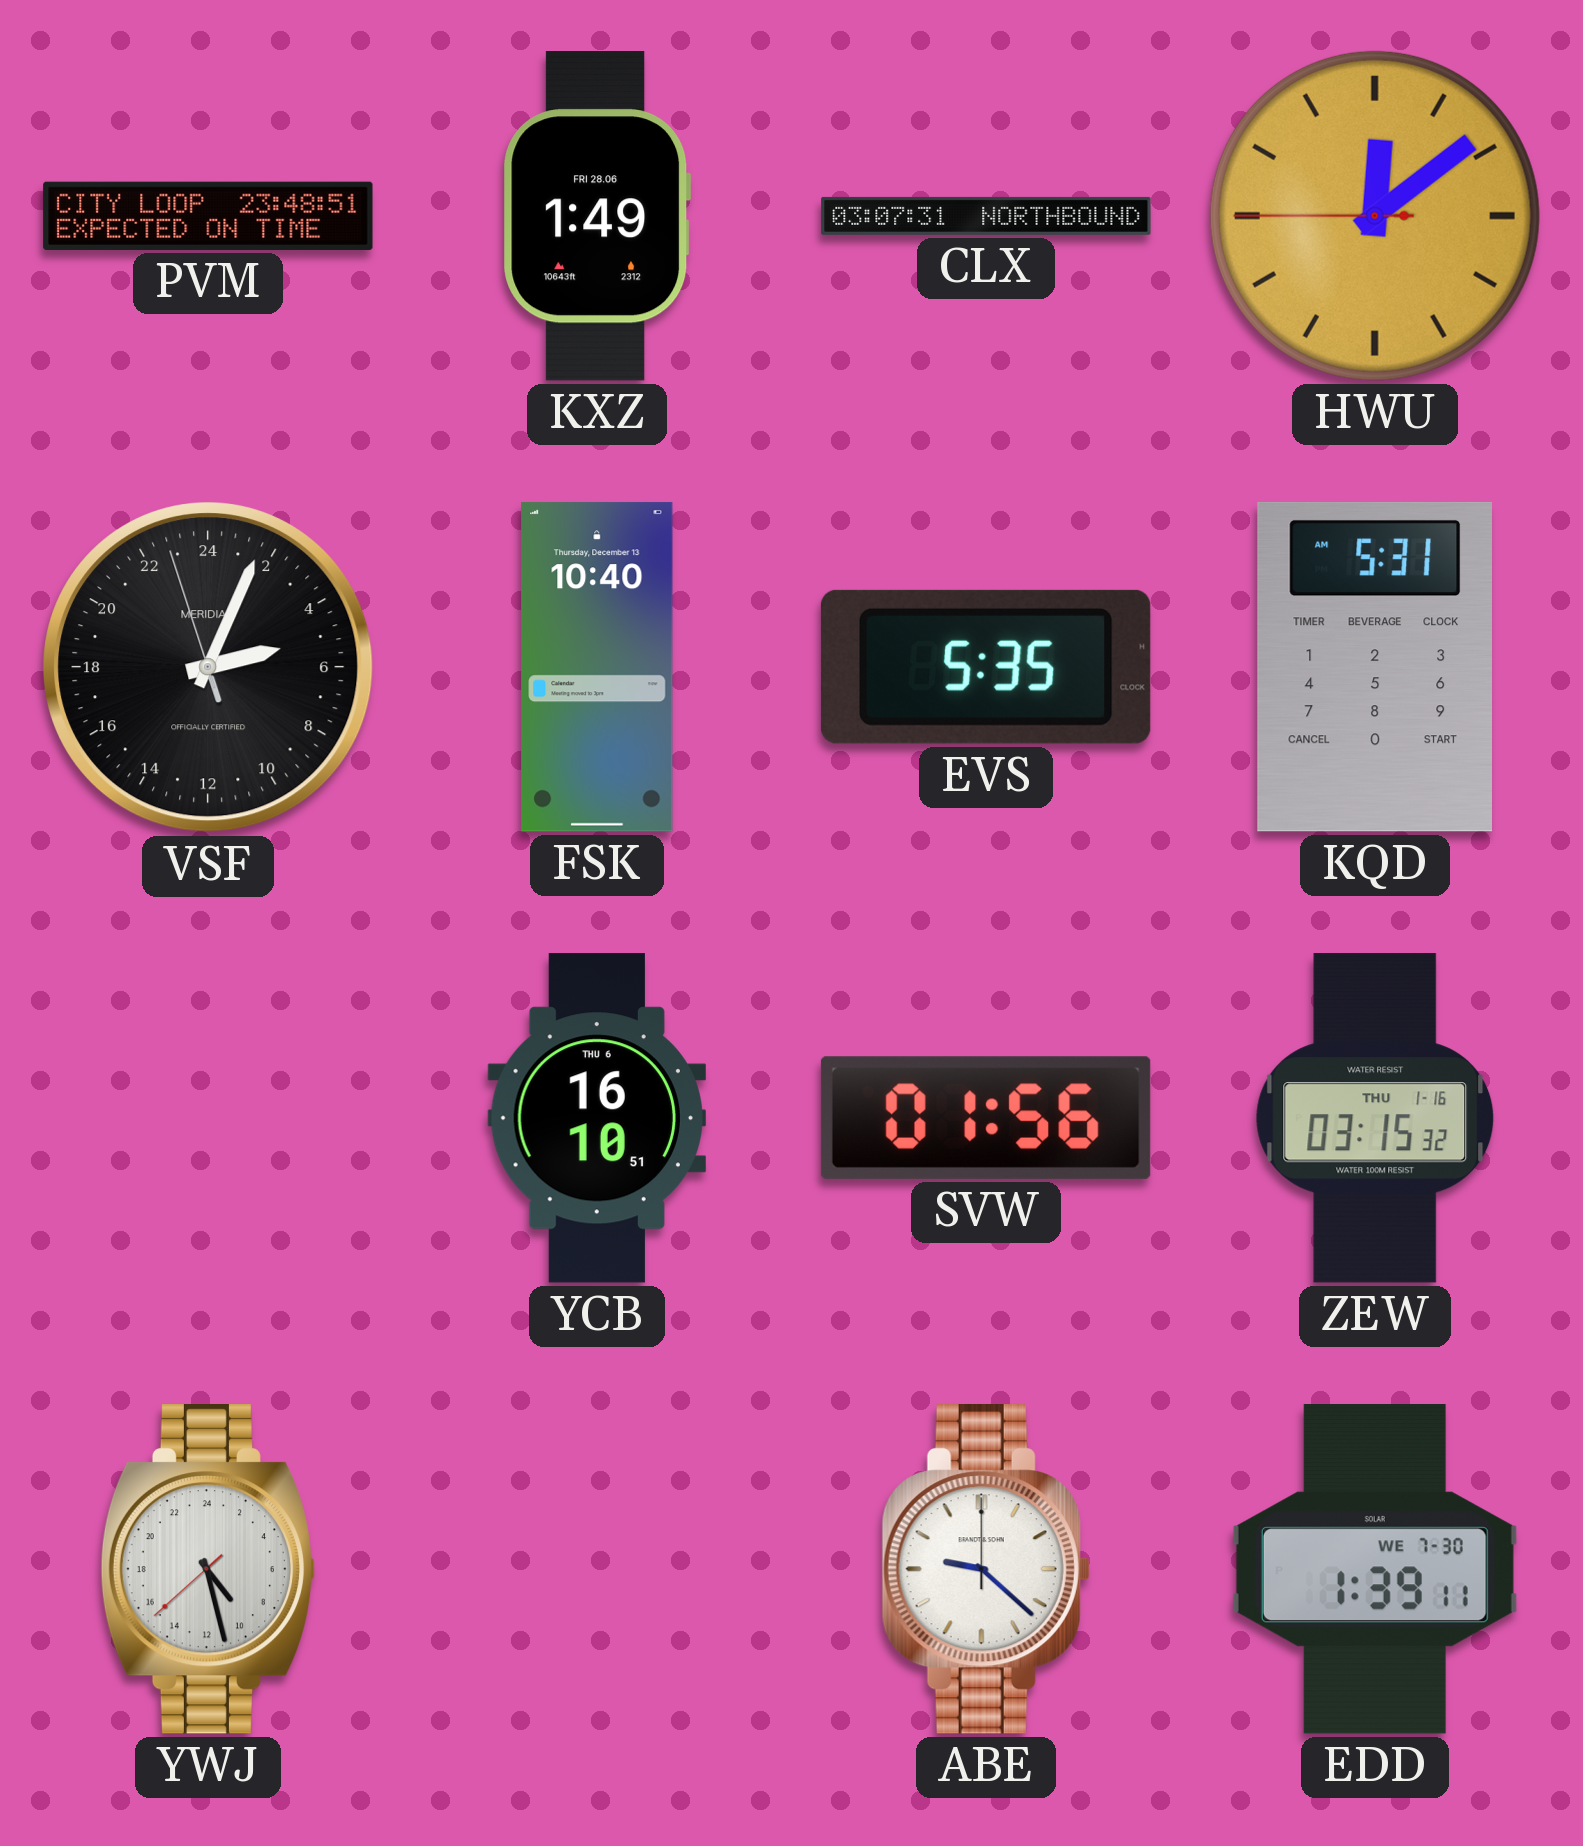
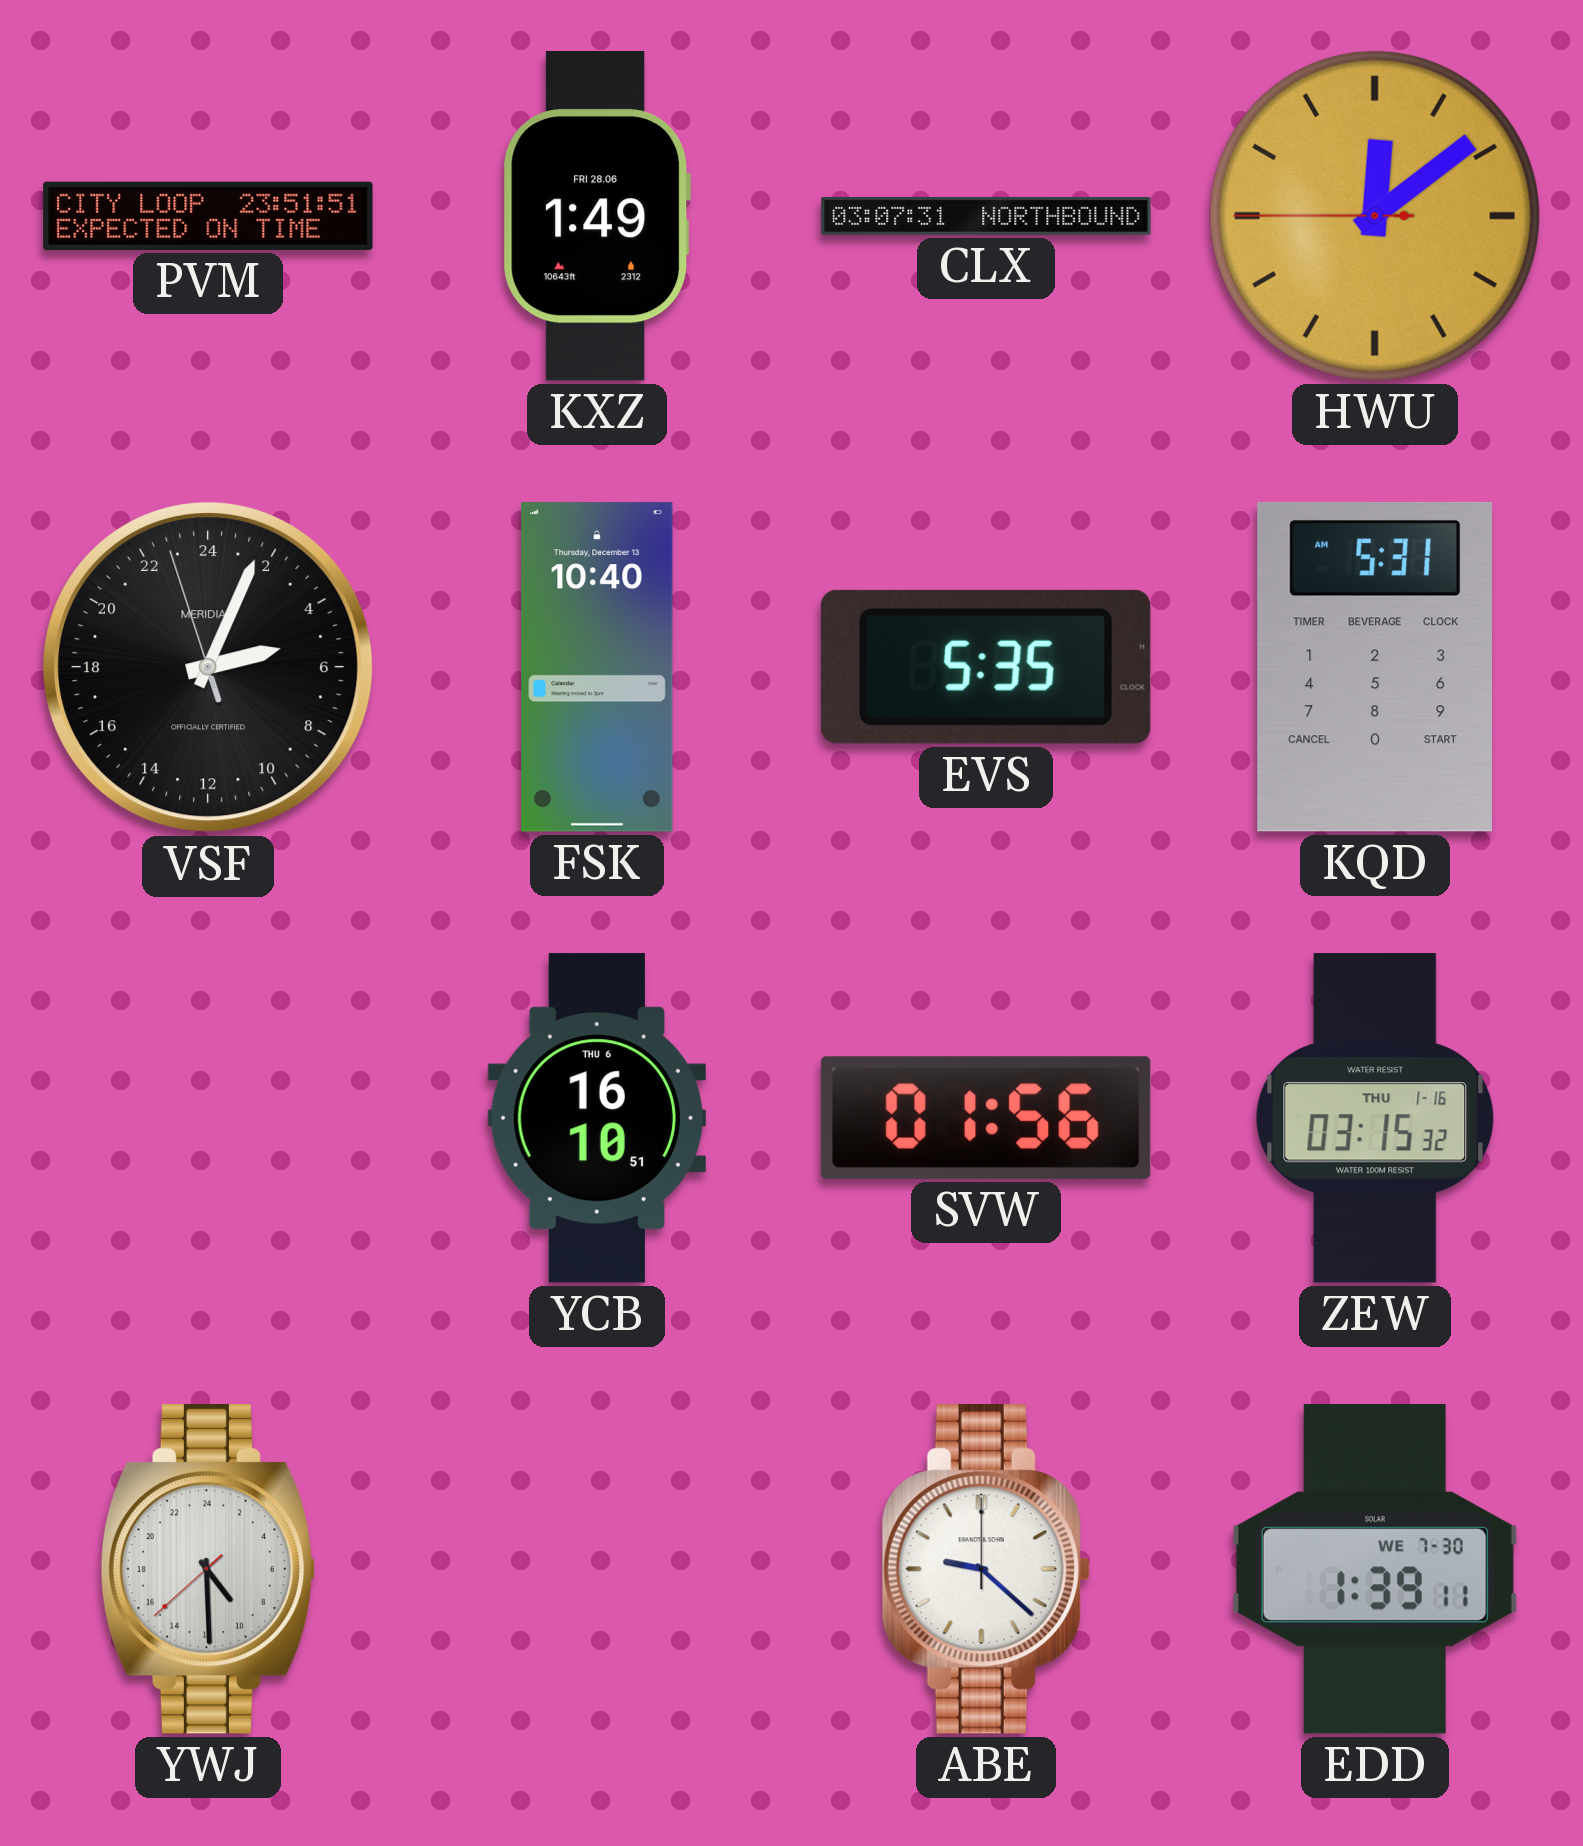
PVM: 23:48 -> 23:51 (208, 216)
YWJ: 9:27 -> 9:29 (208, 1570)
